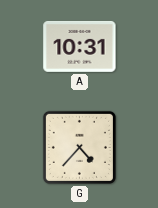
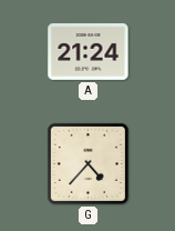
A: 10:31 -> 21:24 (89, 51)
